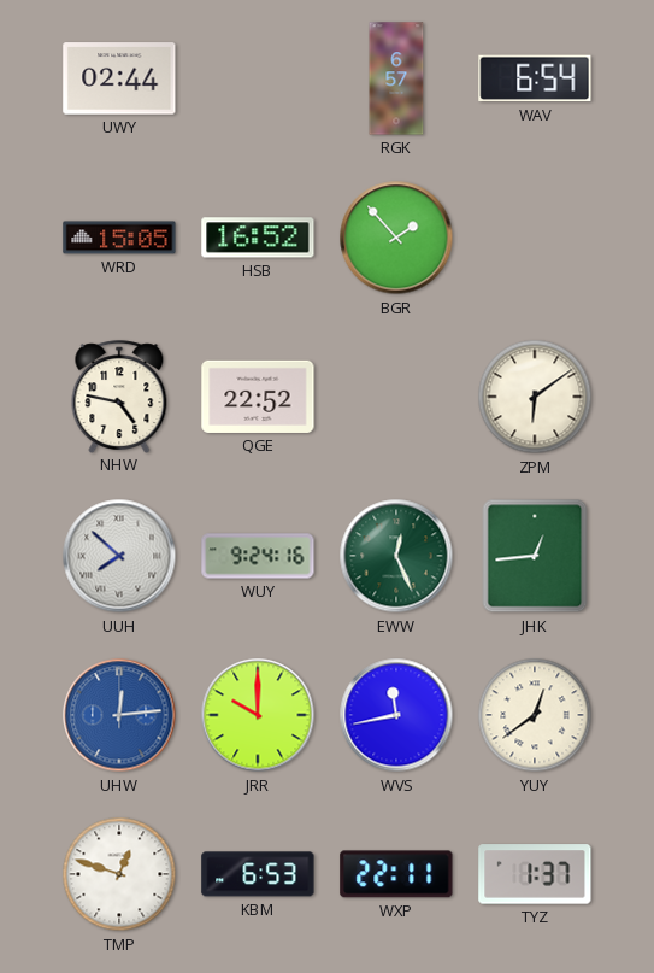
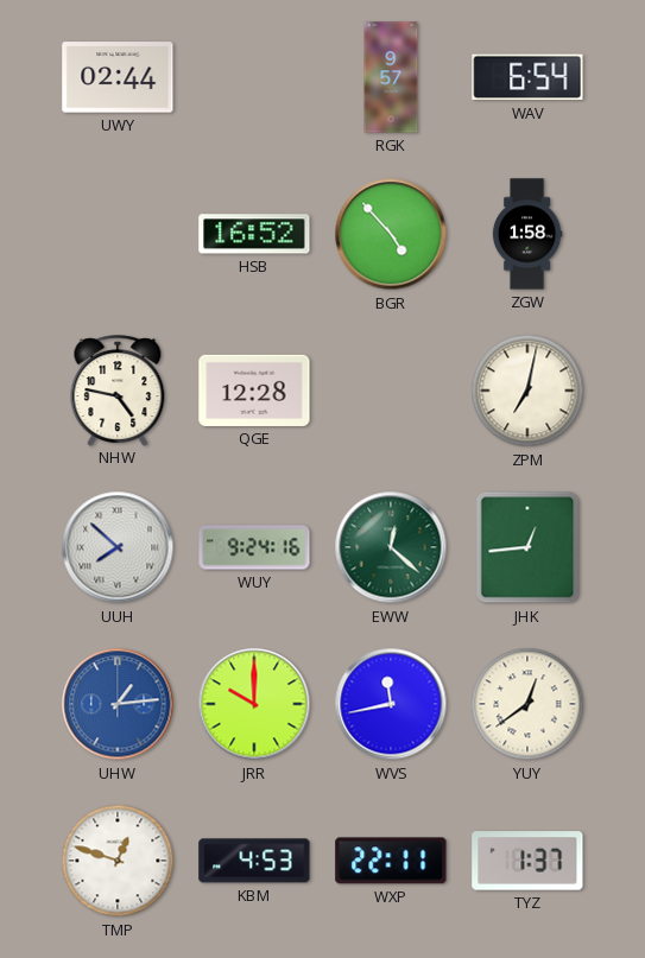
RGK: 6:57 -> 9:57 (391, 77)
WRD: 15:05 -> none (119, 238)
BGR: 1:53 -> 4:53 (391, 234)
ZGW: none -> 1:58 (527, 234)
QGE: 22:52 -> 12:28 (254, 391)
ZPM: 6:09 -> 7:02 (527, 391)
EWW: 12:26 -> 12:22 (391, 547)
UHW: 12:14 -> 1:14 (118, 704)
KBM: 6:53 -> 4:53 (254, 861)
